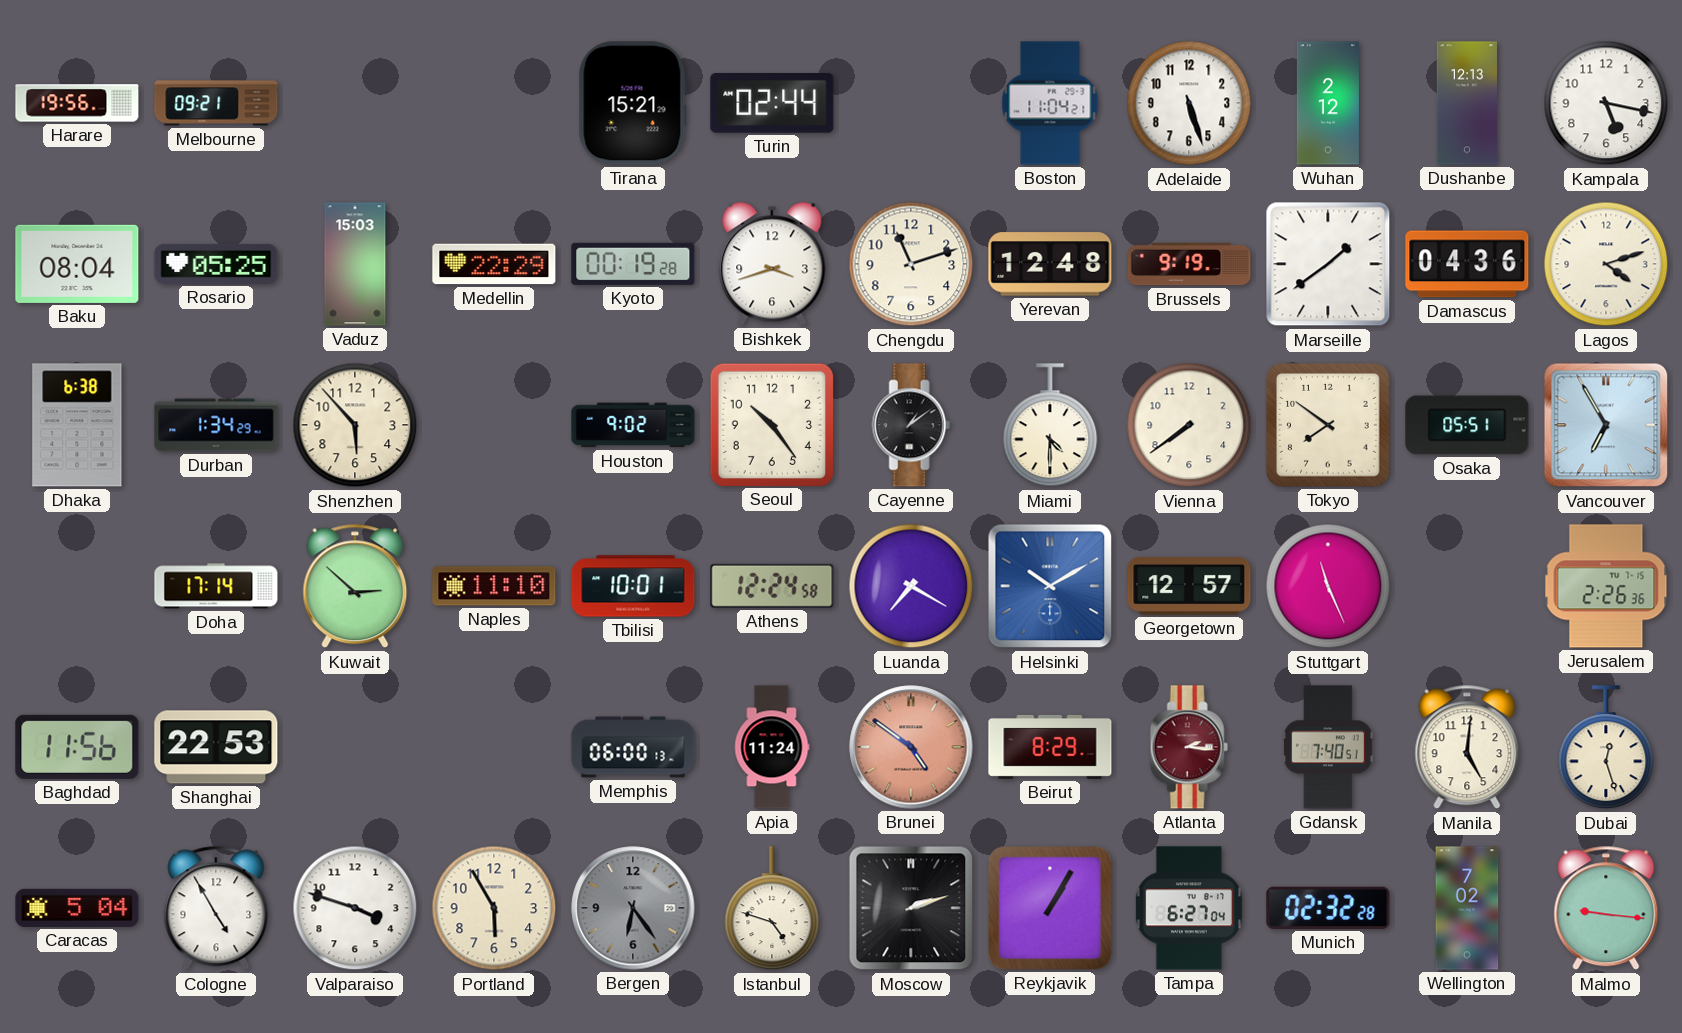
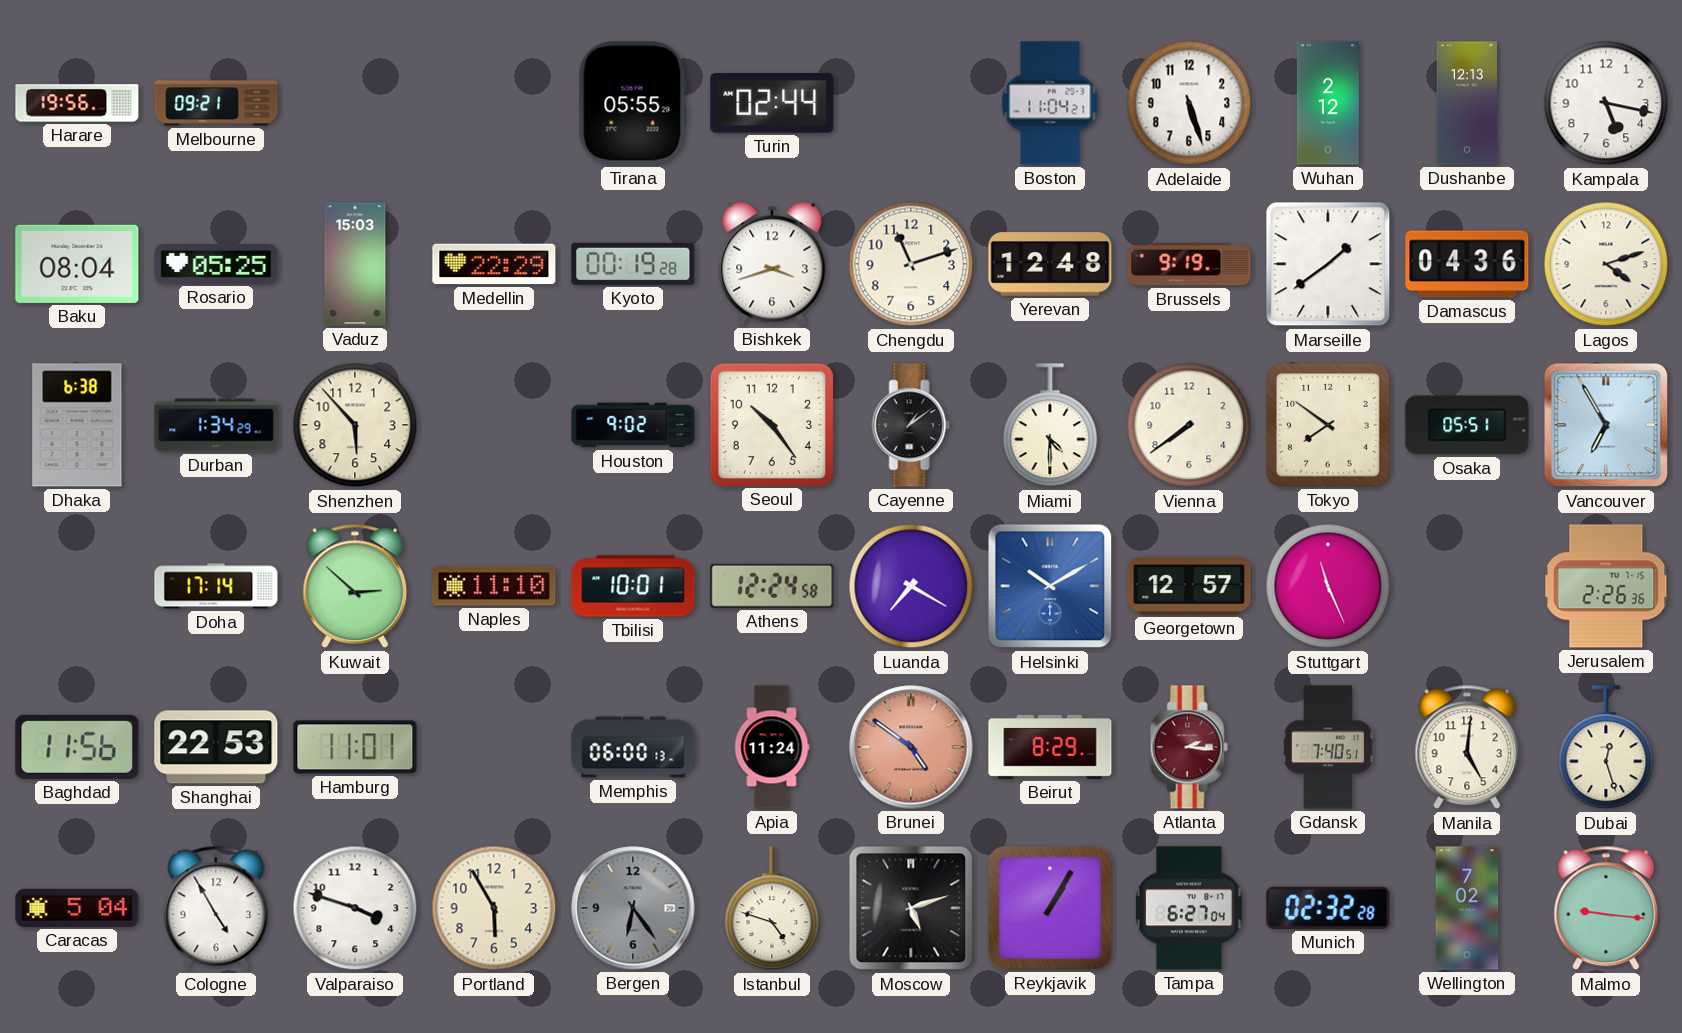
Tirana: 15:21 -> 05:55 (633, 103)
Hamburg: none -> 11:01 (355, 747)
Moscow: 2:12 -> 5:12 (911, 908)
